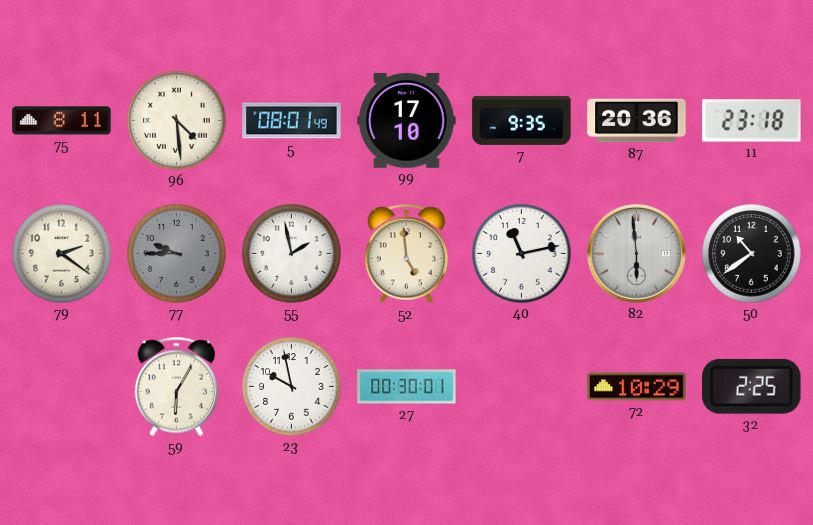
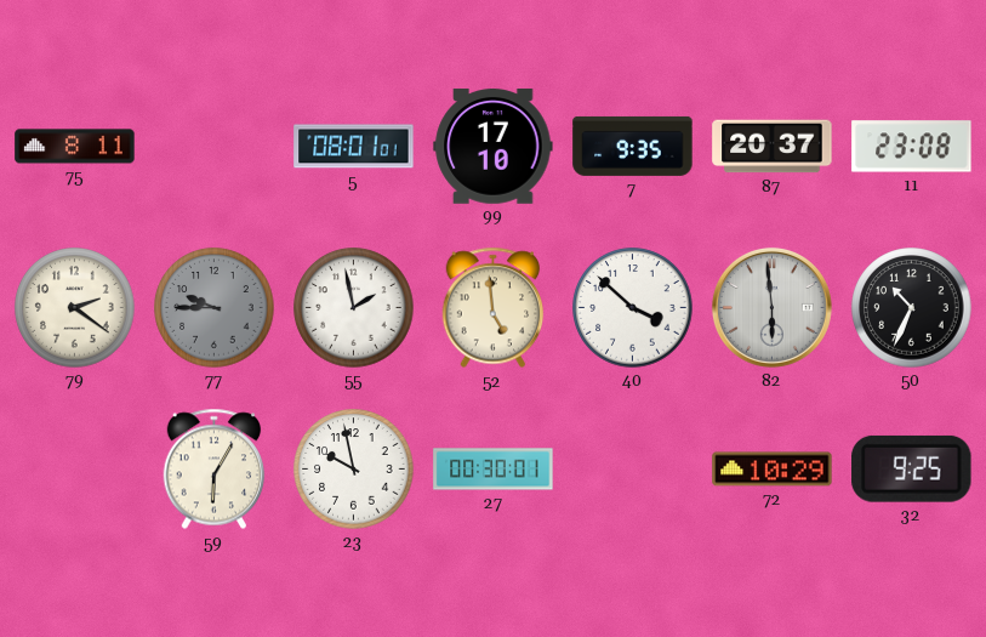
96: 4:29 -> none (177, 121)
5: 08:01:49 -> 08:01:01 (354, 147)
87: 20:36 -> 20:37 (773, 147)
11: 23:18 -> 23:08 (912, 147)
40: 11:13 -> 3:52 (633, 308)
50: 10:39 -> 10:34 (912, 308)
32: 2:25 -> 9:25 (912, 468)
